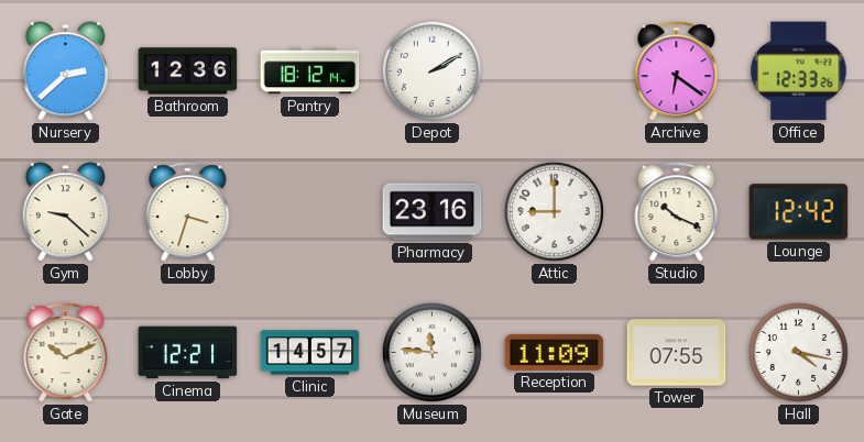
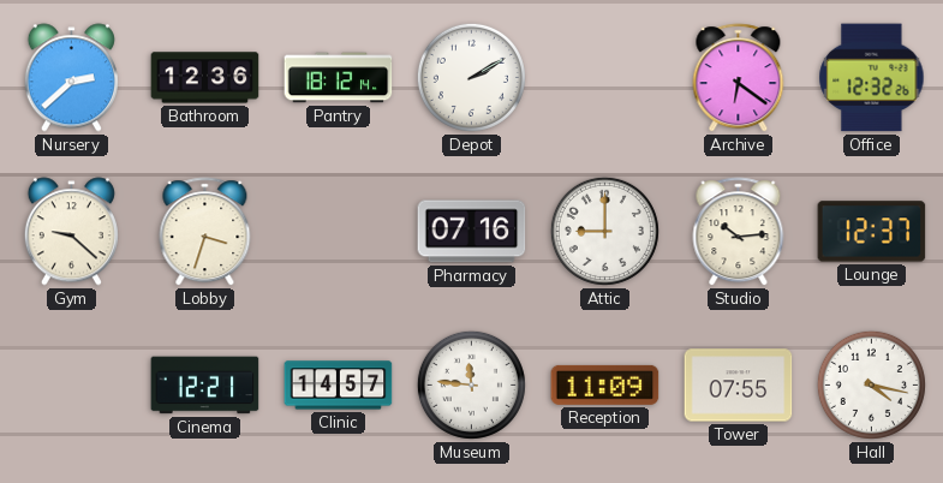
Office: 12:33 -> 12:32 (872, 78)
Pharmacy: 23:16 -> 07:16 (472, 232)
Studio: 10:19 -> 10:14 (739, 232)
Lounge: 12:42 -> 12:37 (872, 232)
Gate: 10:11 -> none (66, 353)
